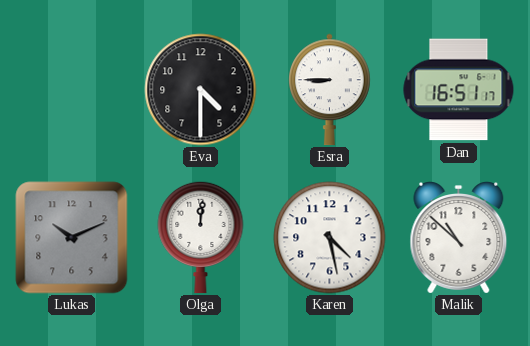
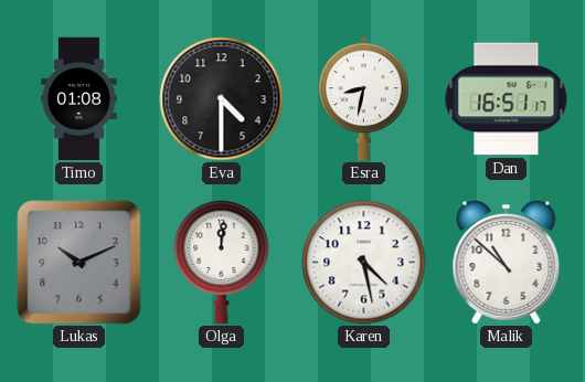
Timo: none -> 01:08 (79, 99)
Esra: 8:45 -> 8:32 (364, 99)
